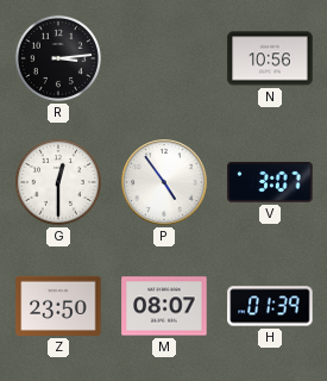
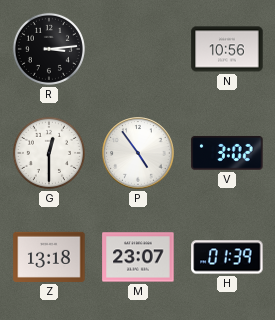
V: 3:07 -> 3:02 (227, 153)
Z: 23:50 -> 13:18 (49, 257)
M: 08:07 -> 23:07 (138, 257)
